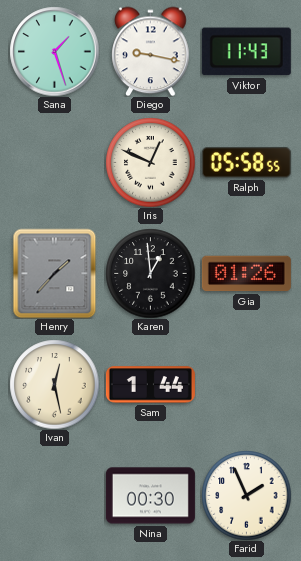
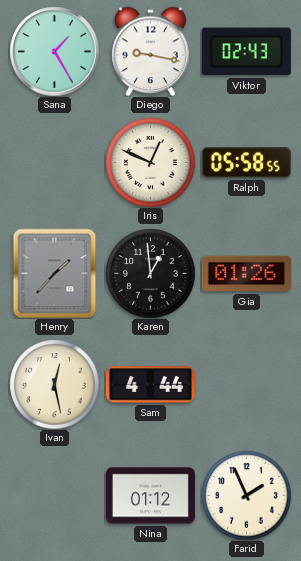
Sana: 1:27 -> 1:25 (54, 51)
Viktor: 11:43 -> 02:43 (246, 52)
Sam: 1:44 -> 4:44 (150, 385)
Nina: 00:30 -> 01:12 (150, 496)
